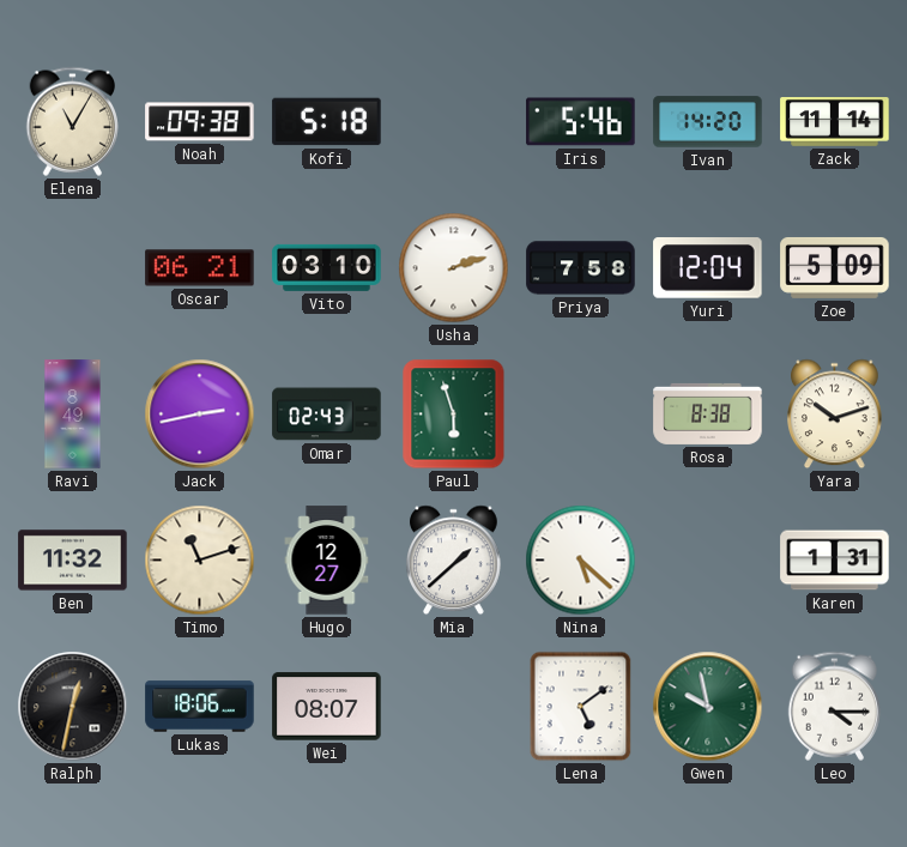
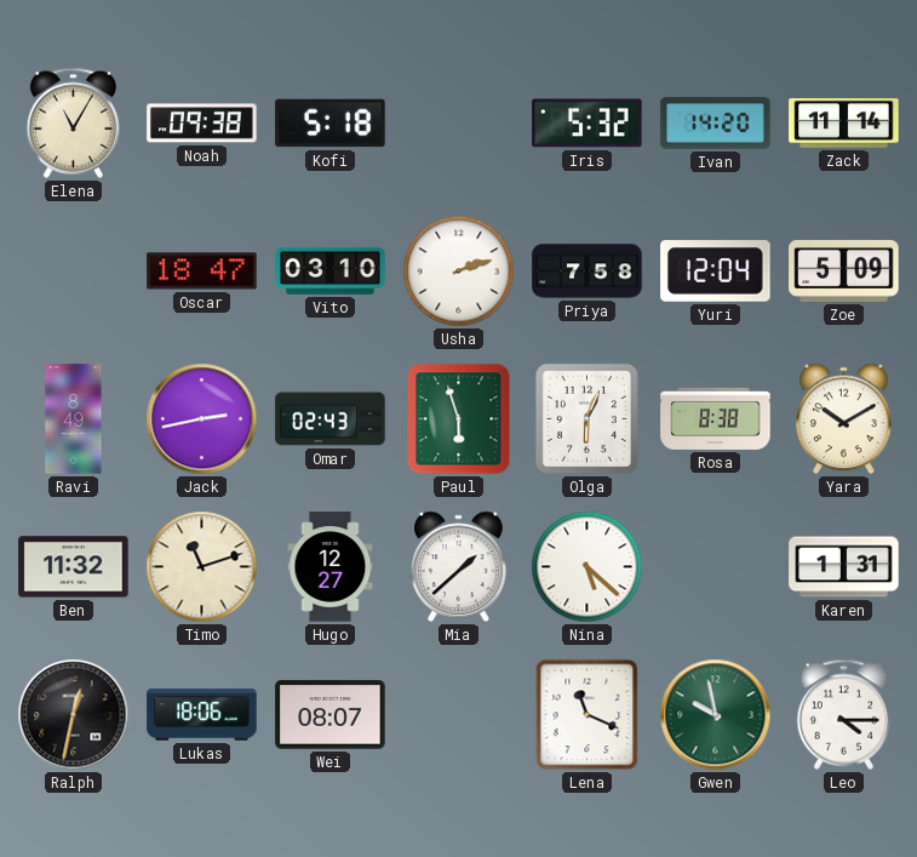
Iris: 5:46 -> 5:32 (588, 124)
Oscar: 06:21 -> 18:47 (202, 272)
Olga: none -> 6:04 (586, 418)
Yara: 10:12 -> 10:10 (844, 419)
Lena: 5:09 -> 11:19 (588, 715)
